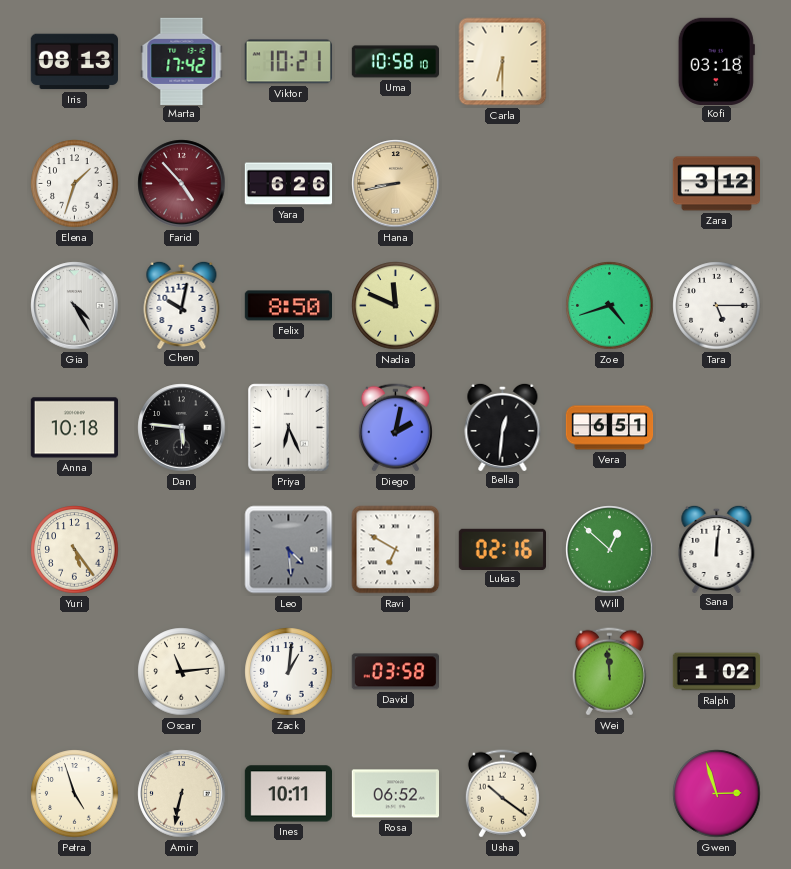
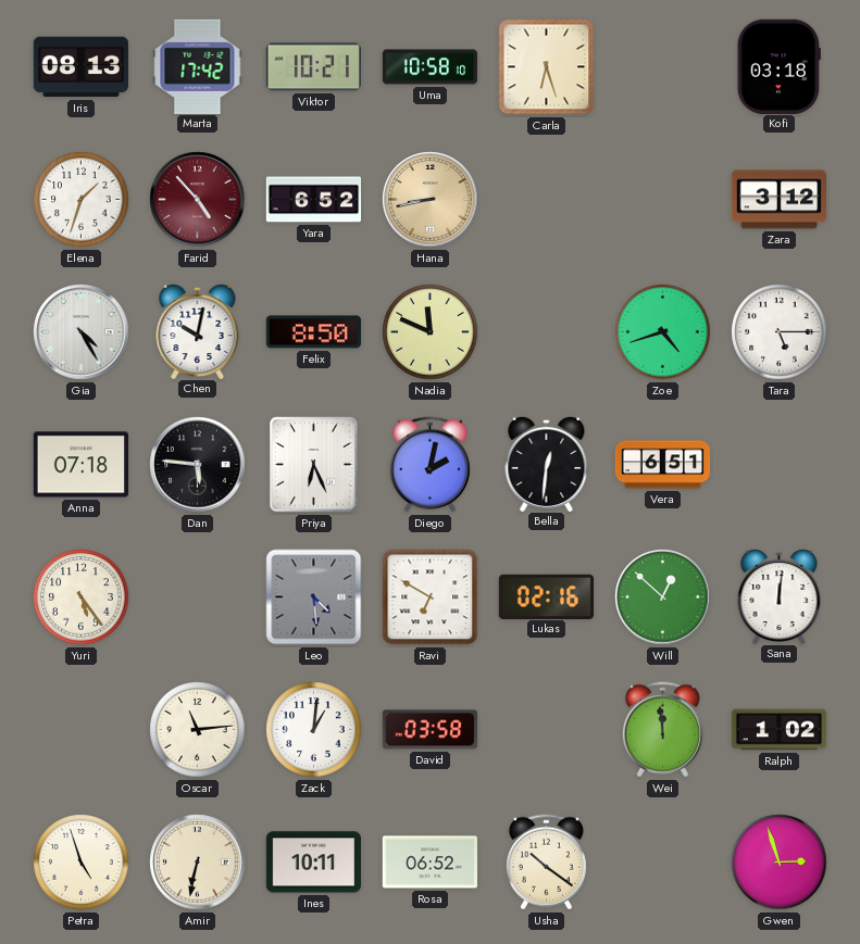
Carla: 6:30 -> 6:27 (547, 67)
Yara: 6:26 -> 6:52 (314, 200)
Anna: 10:18 -> 07:18 (80, 465)
